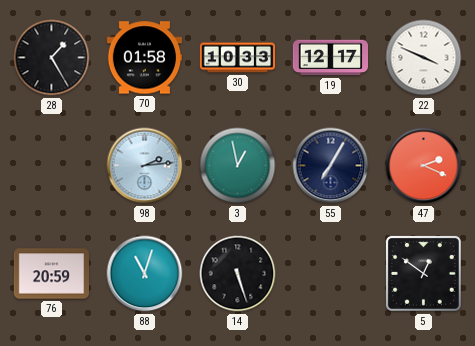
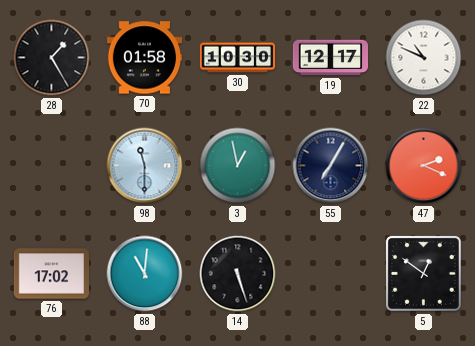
30: 10:33 -> 10:30 (238, 58)
22: 3:49 -> 10:49 (424, 58)
98: 2:14 -> 11:30 (145, 166)
76: 20:59 -> 17:02 (51, 274)
88: 11:03 -> 11:01 (145, 274)
